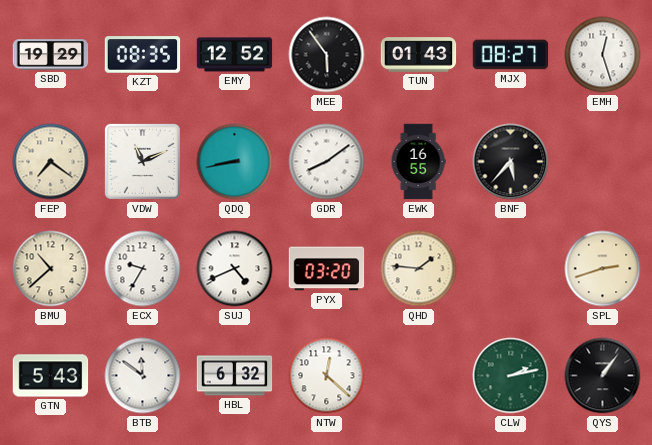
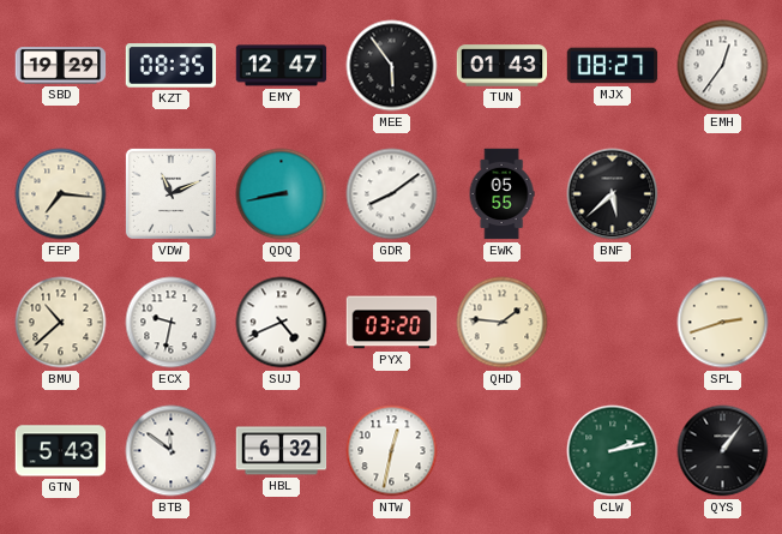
EMY: 12:52 -> 12:47 (282, 66)
EMH: 12:27 -> 12:36 (723, 66)
FEP: 7:21 -> 7:16 (61, 194)
EWK: 16:55 -> 05:55 (501, 194)
BNF: 5:37 -> 5:38 (613, 194)
ECX: 9:35 -> 9:32 (172, 323)
NTW: 12:22 -> 12:32 (392, 451)
